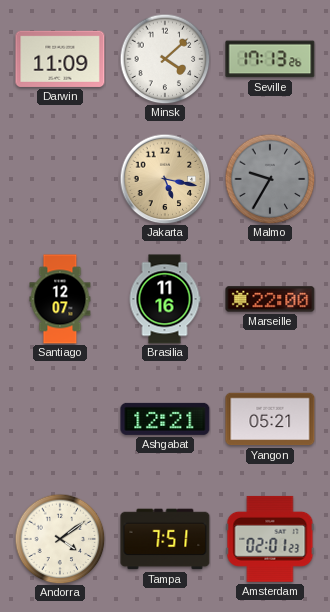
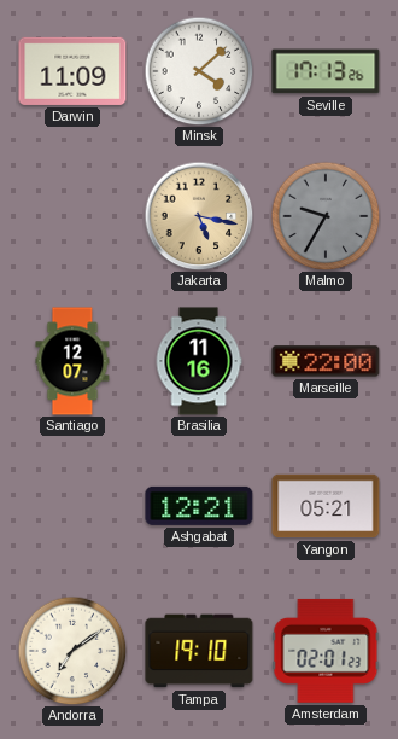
Andorra: 4:09 -> 7:09 (72, 651)
Tampa: 7:51 -> 19:10 (199, 651)
